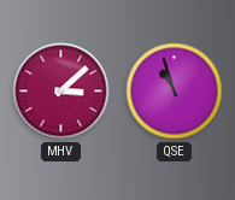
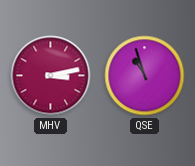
MHV: 3:08 -> 3:13 (51, 76)
